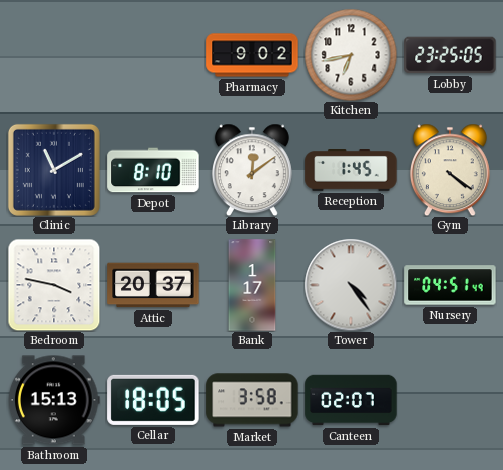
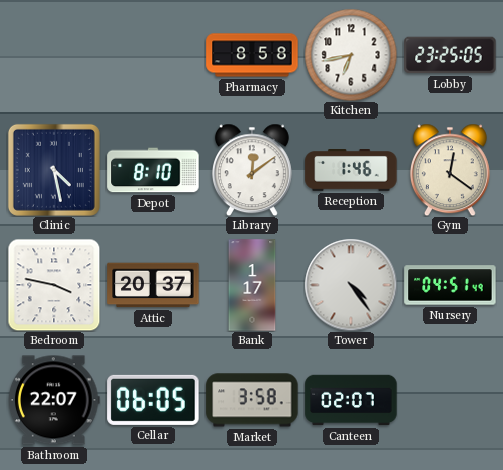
Pharmacy: 9:02 -> 8:58 (252, 55)
Clinic: 11:10 -> 4:28 (54, 170)
Reception: 1:45 -> 1:46 (351, 171)
Gym: 4:21 -> 12:21 (450, 170)
Bathroom: 15:13 -> 22:07 (54, 400)
Cellar: 18:05 -> 06:05 (153, 400)
